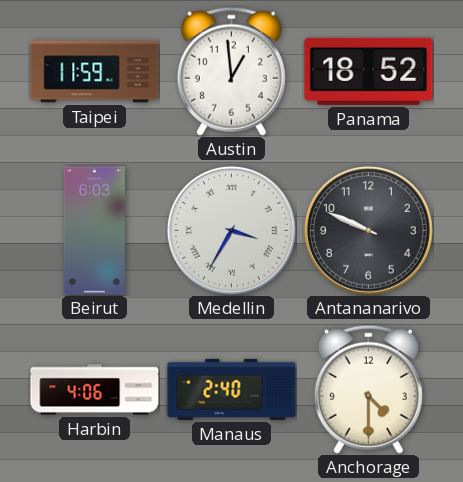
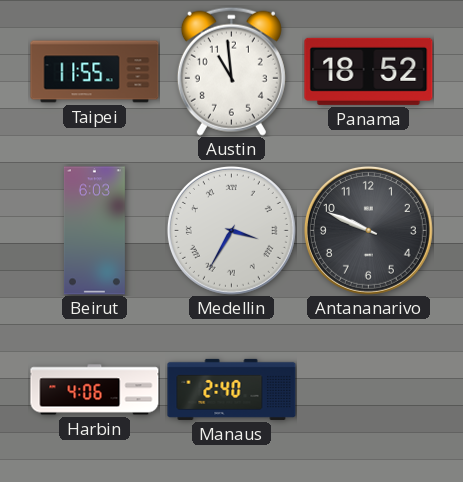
Taipei: 11:59 -> 11:55 (95, 72)
Austin: 12:59 -> 10:59 (231, 71)
Anchorage: 4:30 -> none (368, 389)
